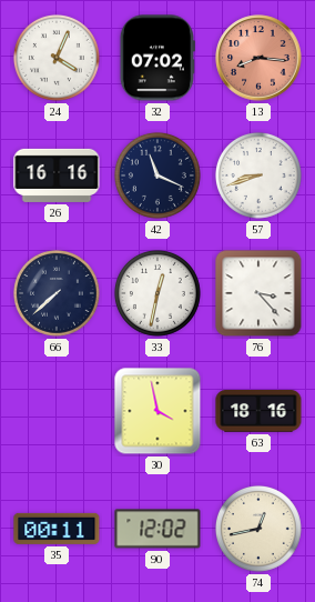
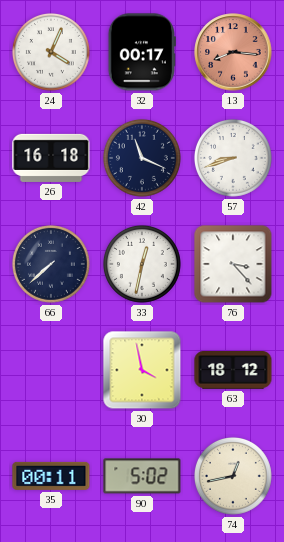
32: 07:02 -> 00:17 (142, 52)
26: 16:16 -> 16:18 (51, 158)
63: 18:16 -> 18:12 (233, 371)
90: 12:02 -> 5:02 (142, 476)
